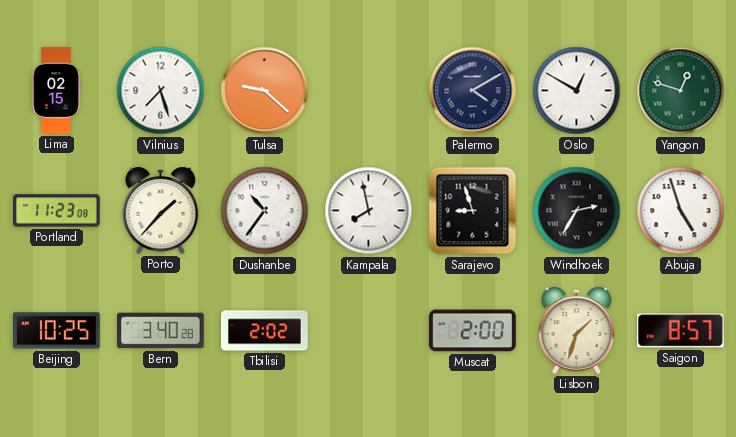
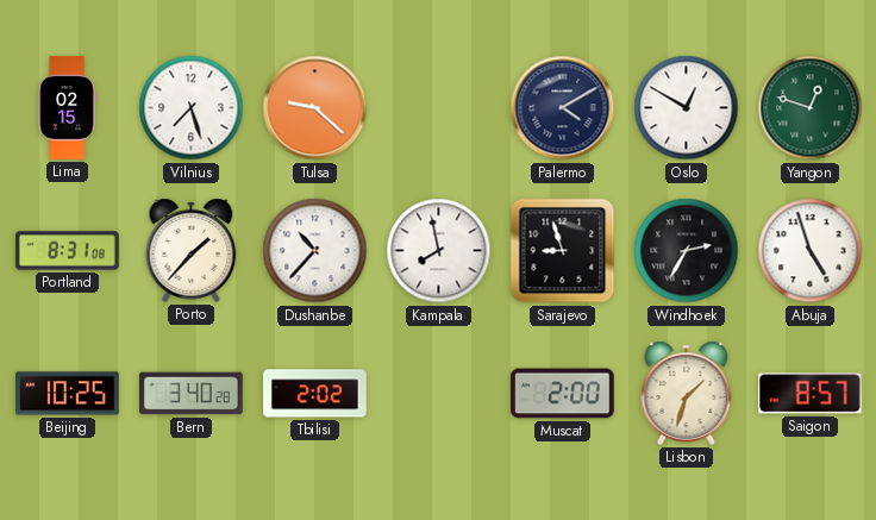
Portland: 11:23 -> 8:31 (68, 251)
Dushanbe: 10:36 -> 10:37 (315, 251)
